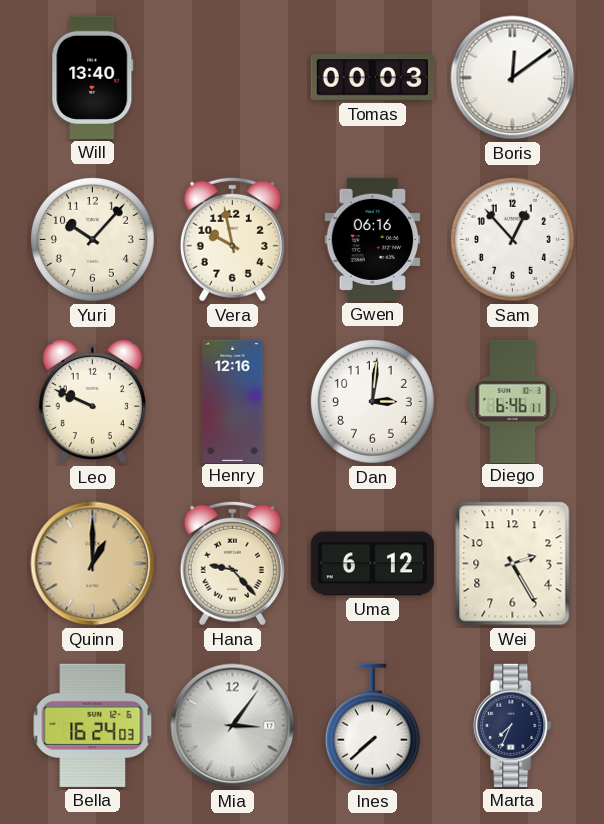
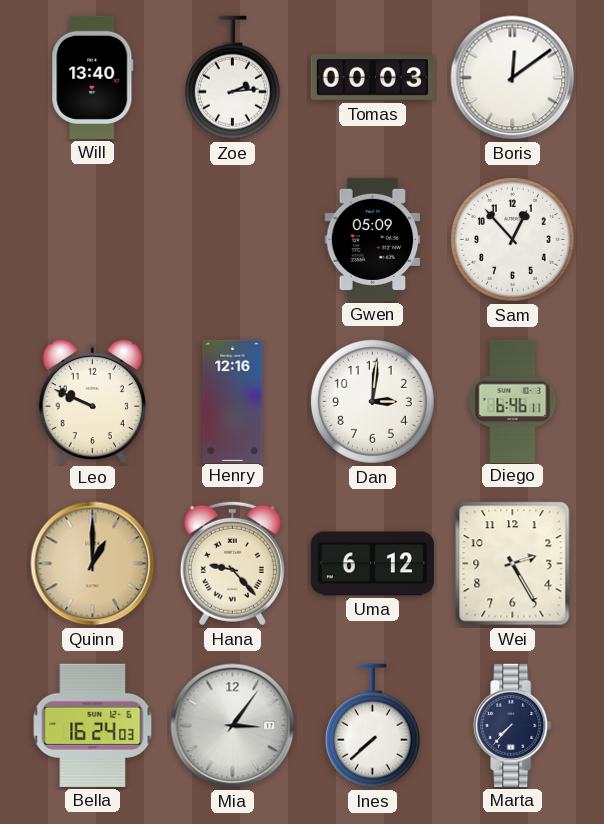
Zoe: none -> 2:14 (232, 78)
Yuri: 10:07 -> none (92, 239)
Vera: 9:58 -> none (232, 239)
Gwen: 06:16 -> 05:09 (373, 239)
Marta: 7:34 -> 7:37 (513, 725)
